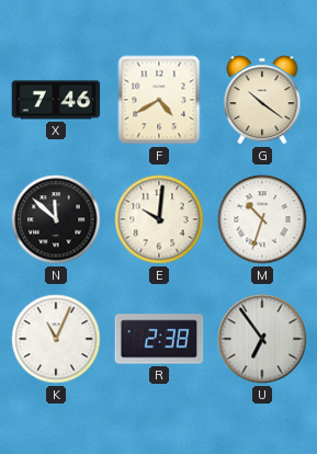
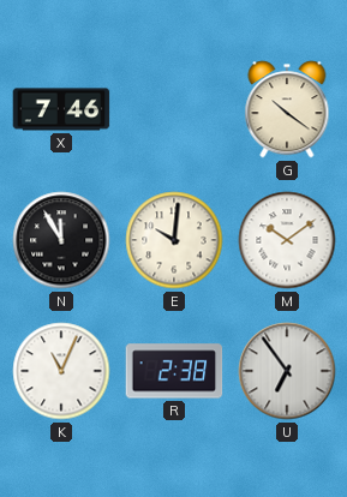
F: 4:40 -> none (159, 100)
N: 11:52 -> 11:55 (61, 240)
M: 10:33 -> 10:09 (287, 240)
